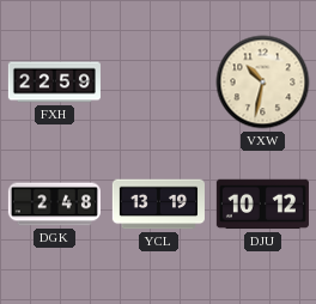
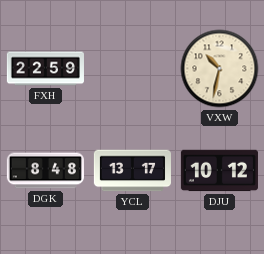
DGK: 2:48 -> 8:48 (45, 171)
YCL: 13:19 -> 13:17 (132, 171)
